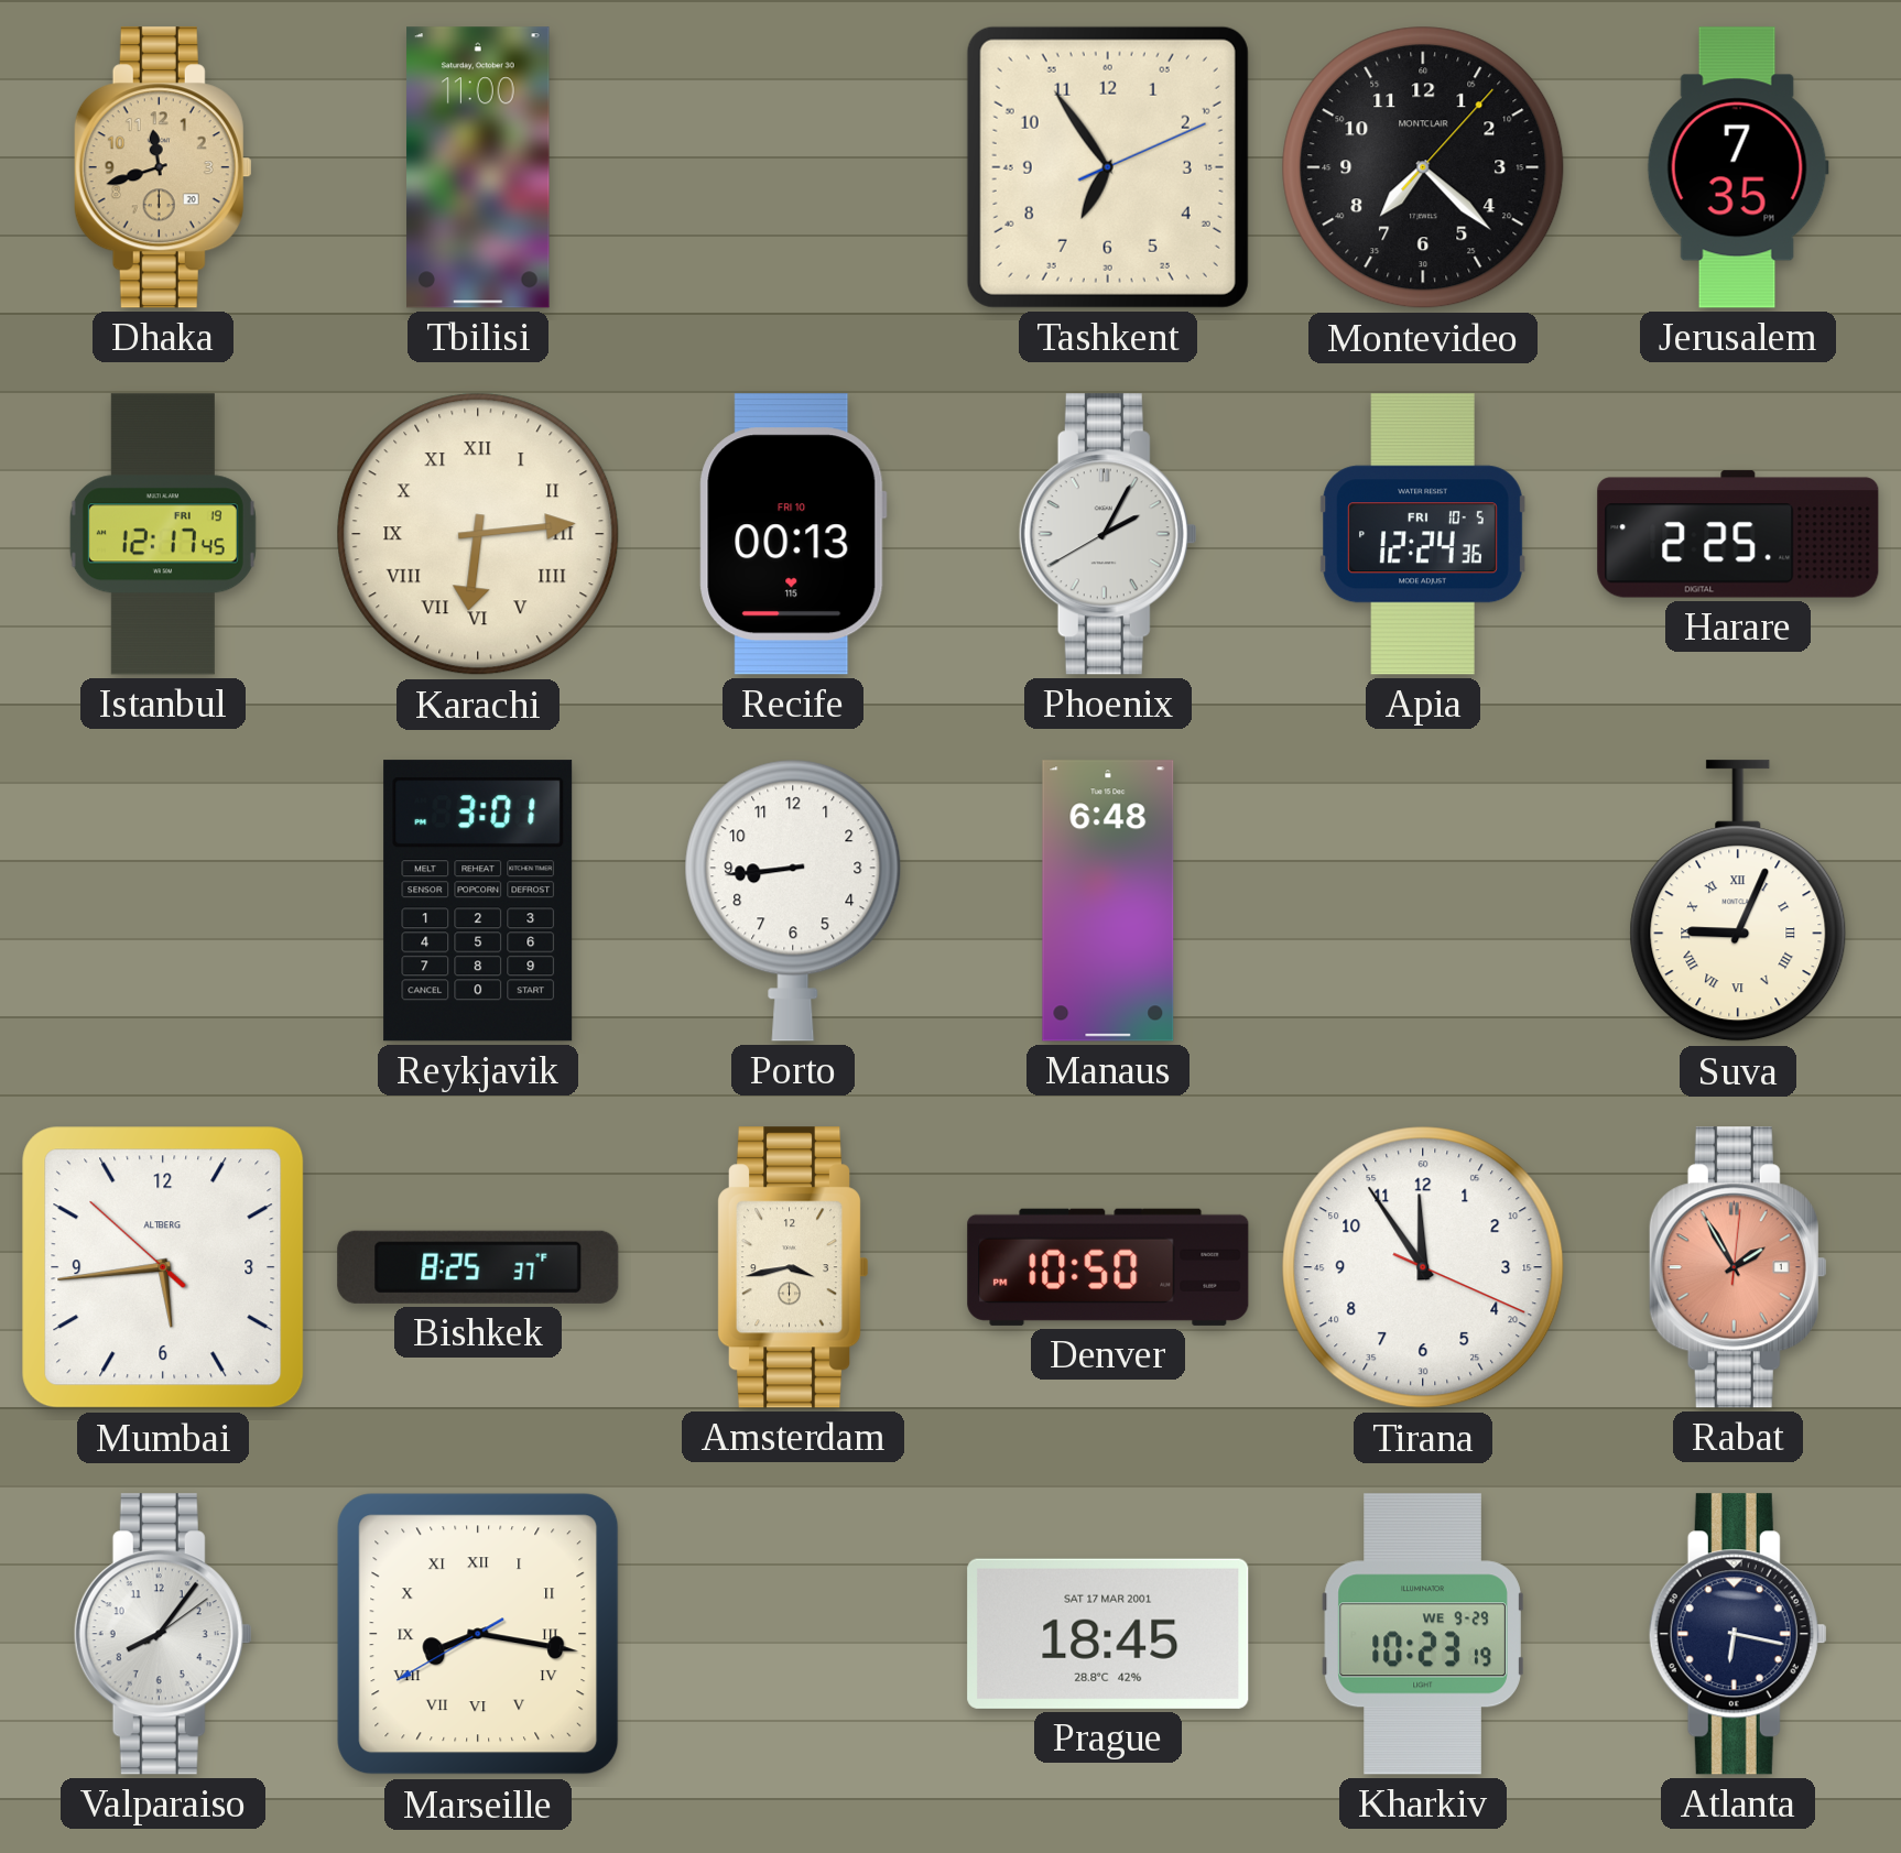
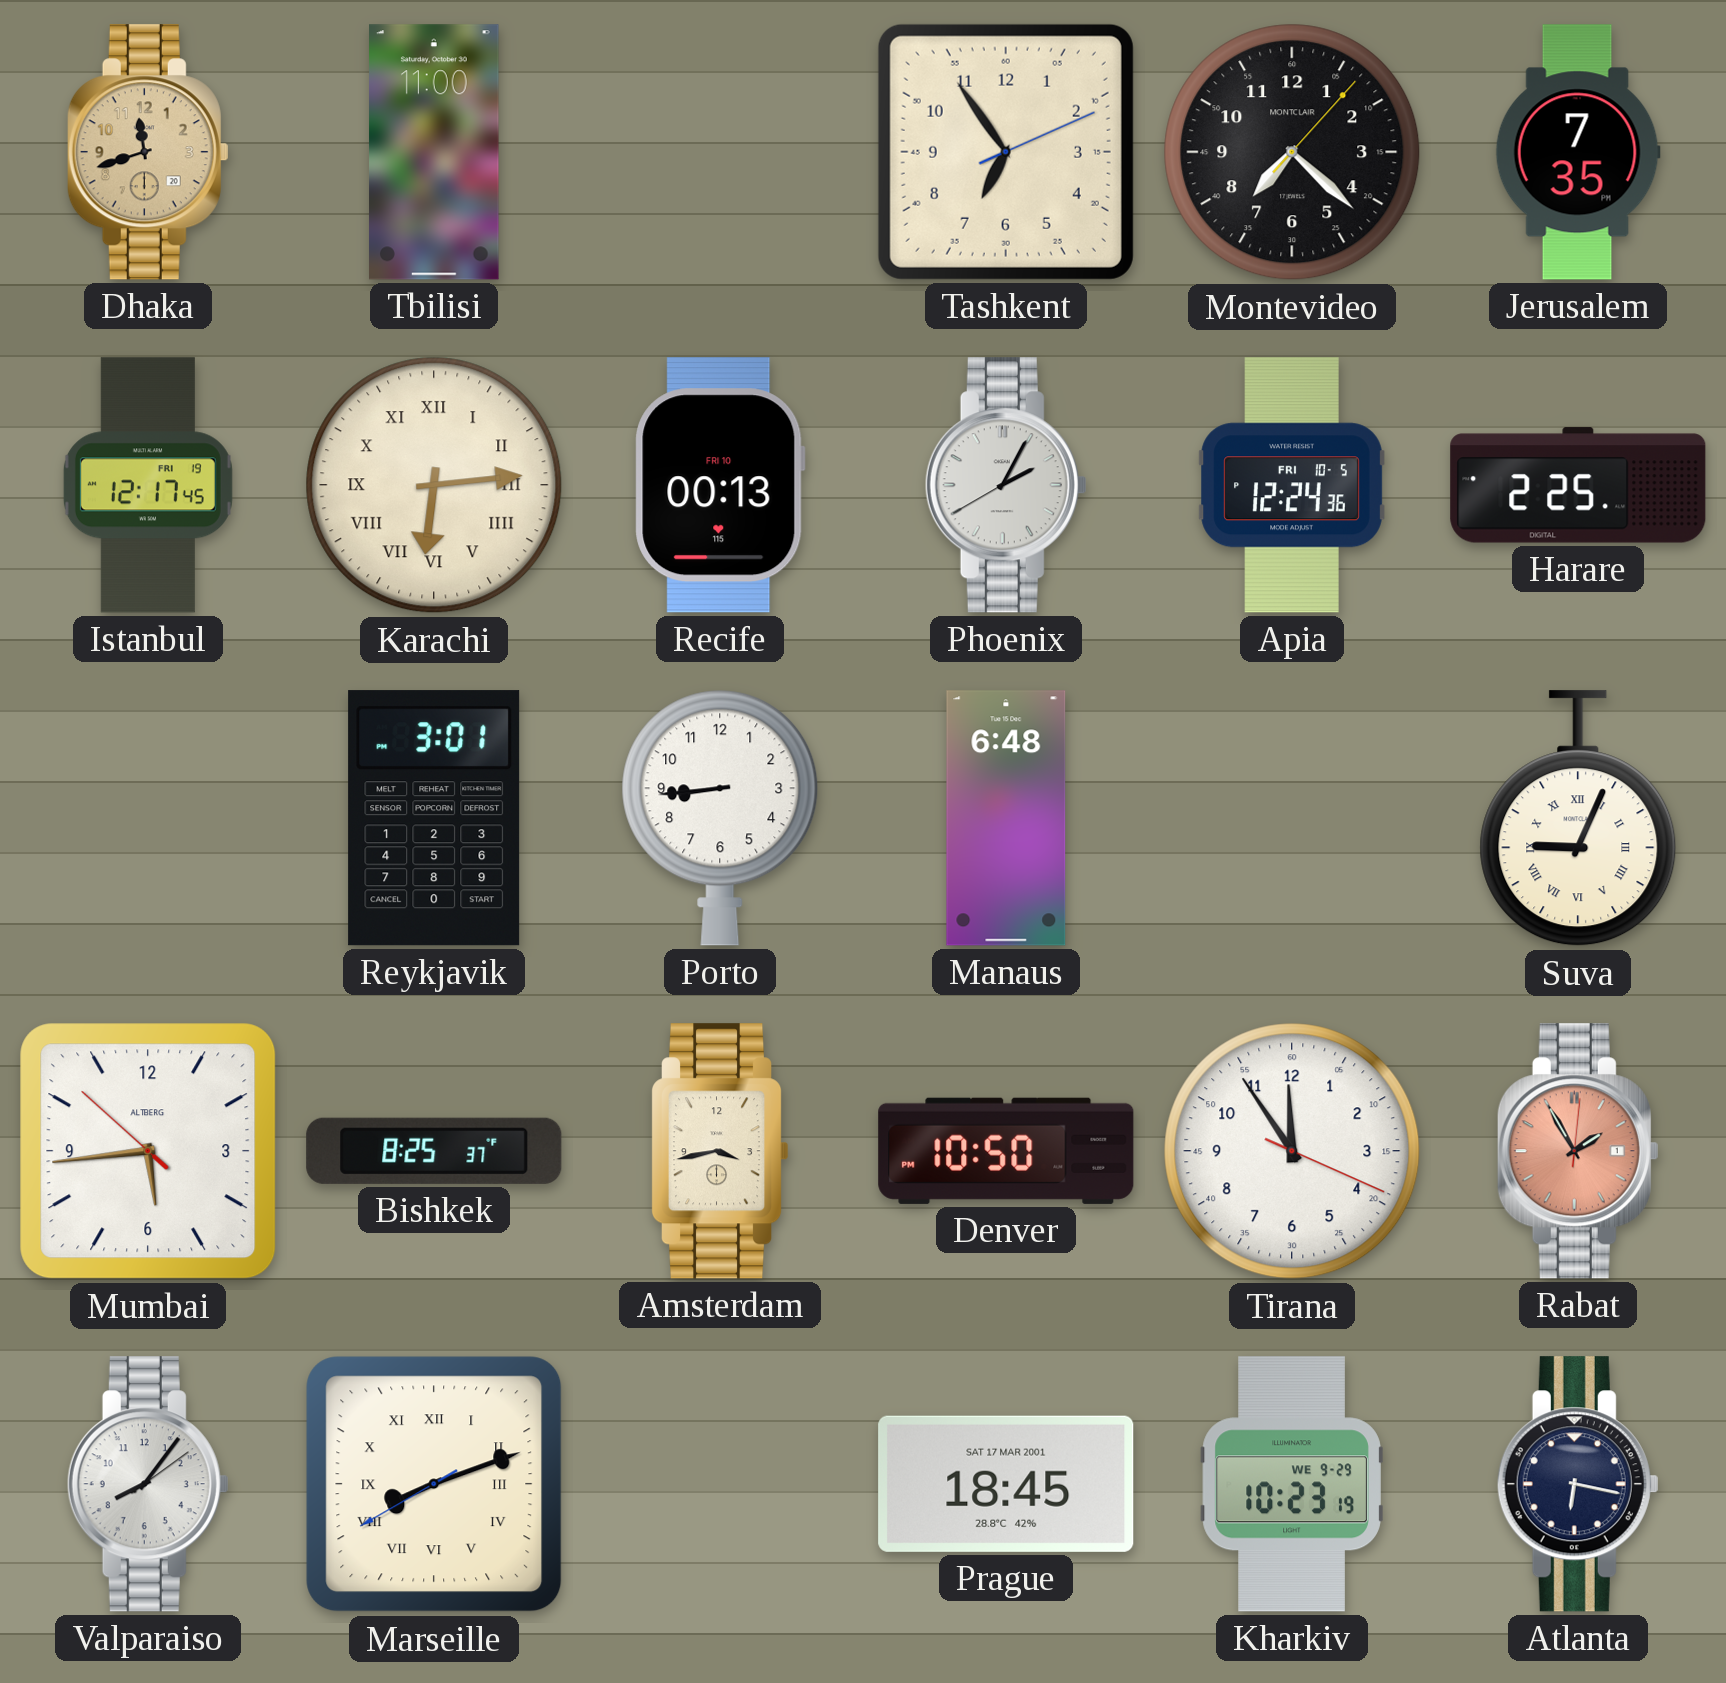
Marseille: 8:16 -> 8:11 (434, 1484)
